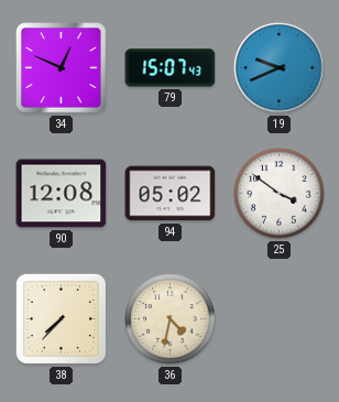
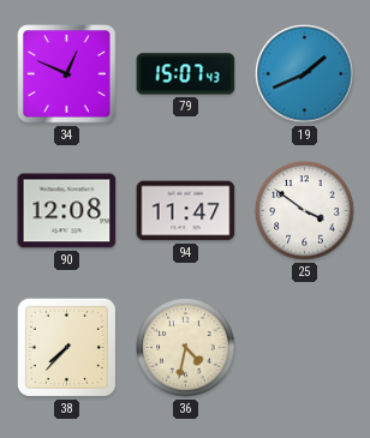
19: 9:41 -> 1:41 (305, 74)
94: 05:02 -> 11:47 (186, 211)
